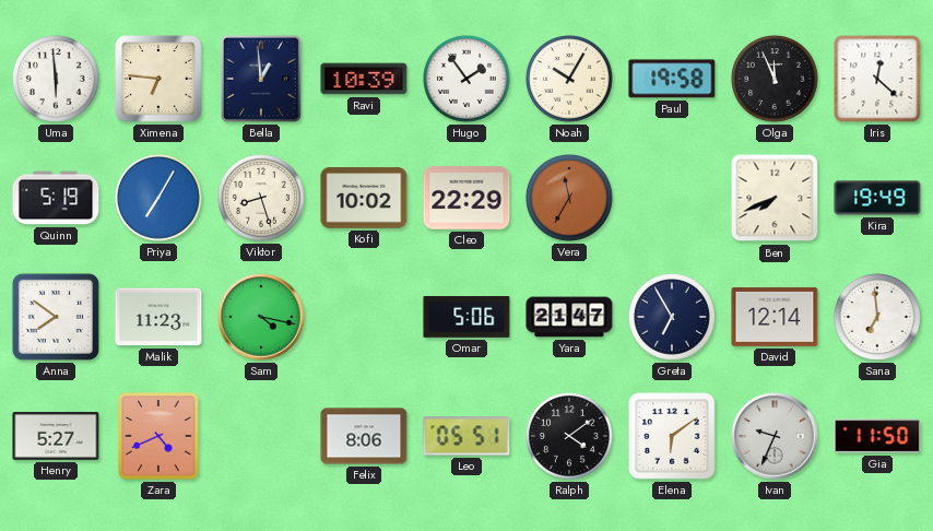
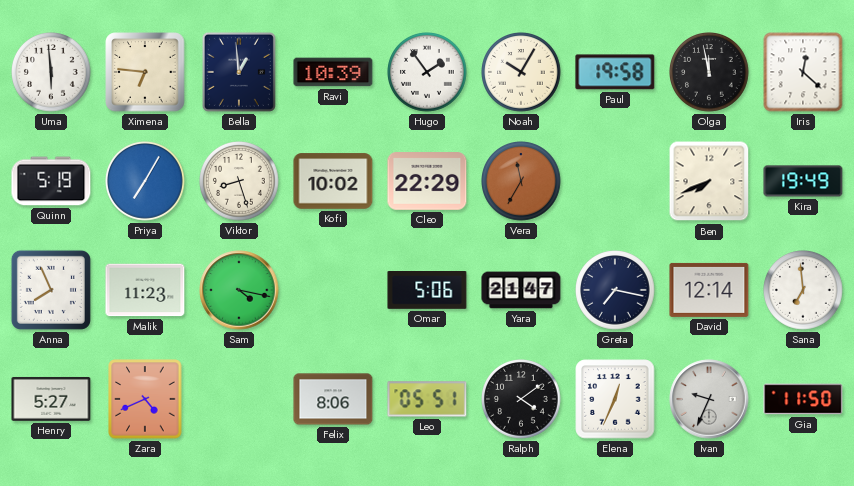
Olga: 11:56 -> 11:58 (709, 72)
Anna: 7:51 -> 7:56 (51, 290)
Greta: 6:55 -> 7:17 (615, 290)
Elena: 6:09 -> 12:34 (615, 399)
